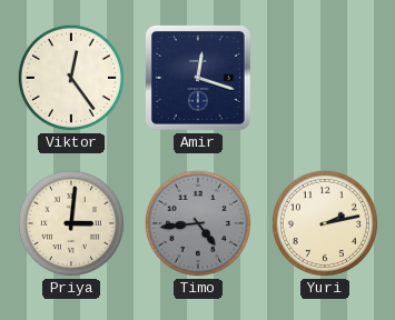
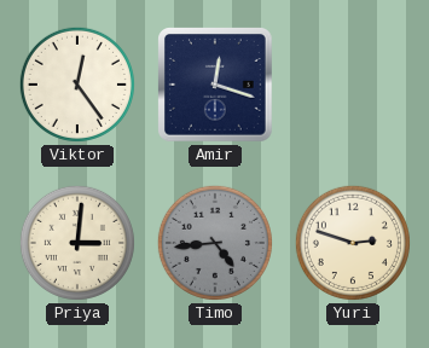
Yuri: 2:13 -> 2:48 (353, 243)
